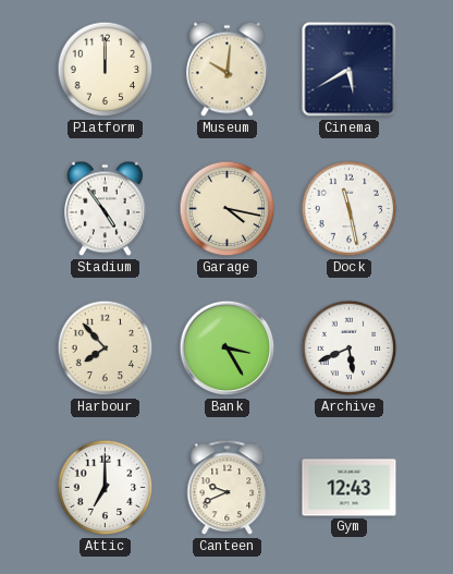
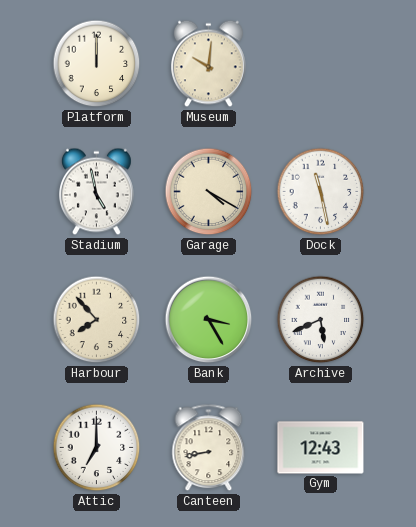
Cinema: 5:40 -> none (350, 70)
Stadium: 4:54 -> 4:58 (97, 192)
Garage: 4:17 -> 4:20 (209, 192)
Canteen: 9:41 -> 8:43 (209, 448)
